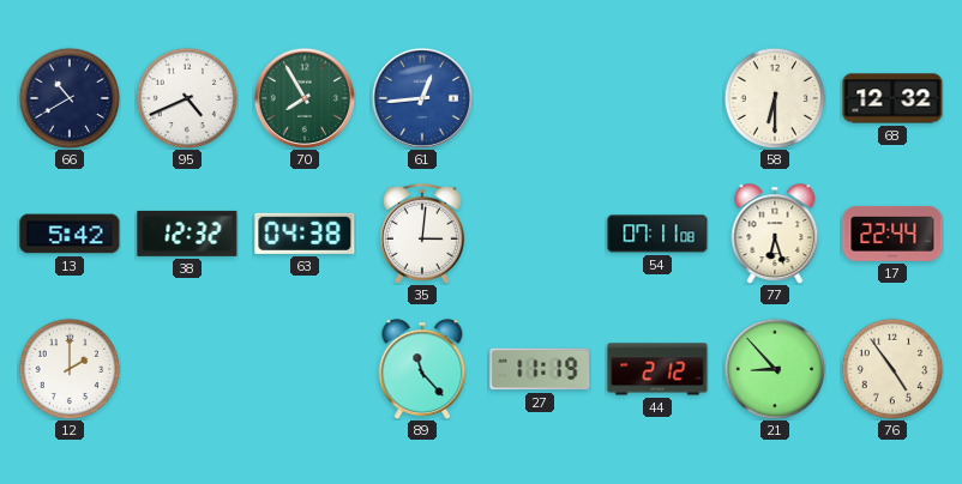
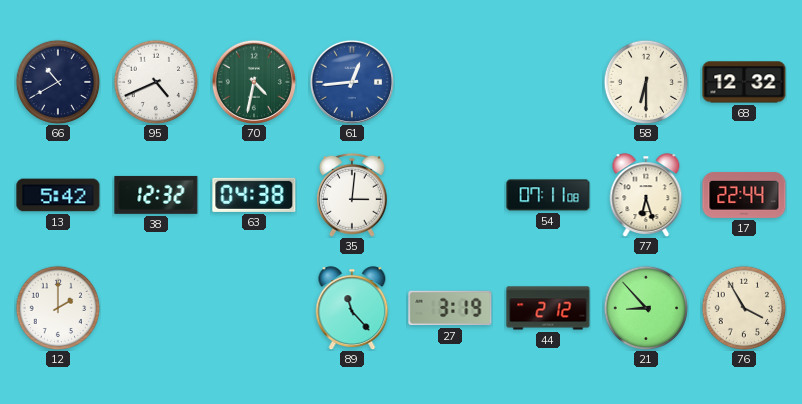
70: 7:55 -> 4:32 (254, 82)
27: 11:19 -> 3:19 (450, 308)
76: 4:54 -> 3:55 (744, 308)
